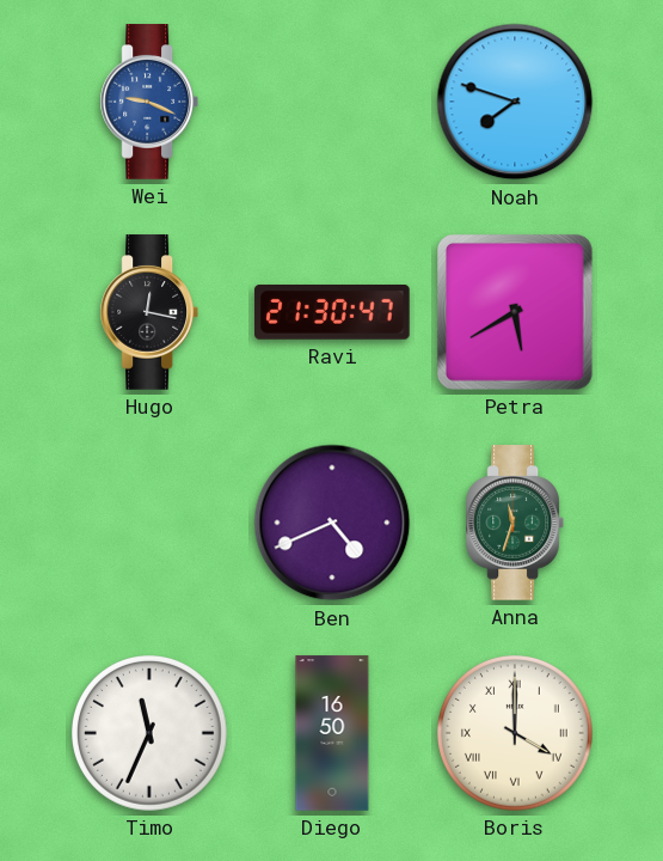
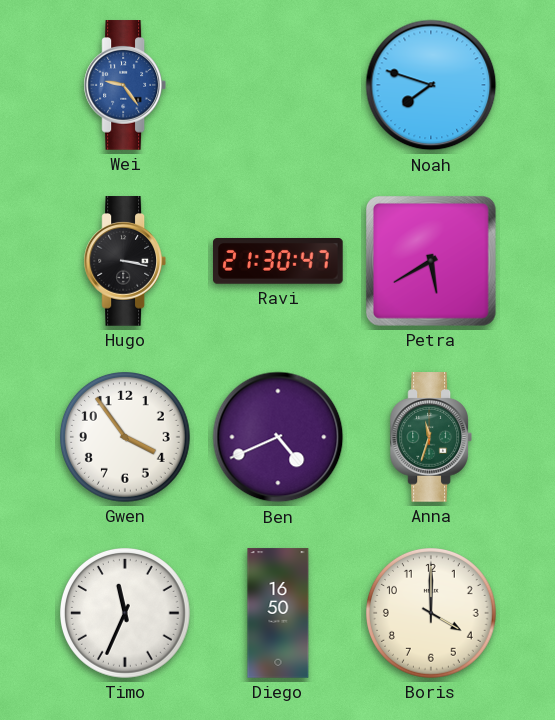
Wei: 9:19 -> 9:24 (124, 85)
Hugo: 12:17 -> 3:17 (124, 261)
Gwen: none -> 3:54 (126, 438)
Boris numerals: Roman -> Arabic (432, 614)
